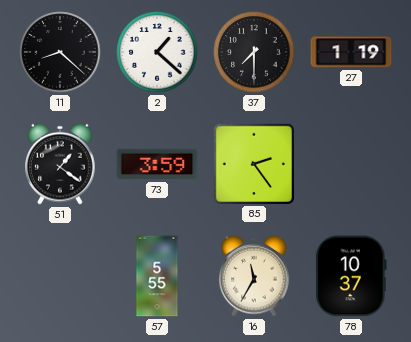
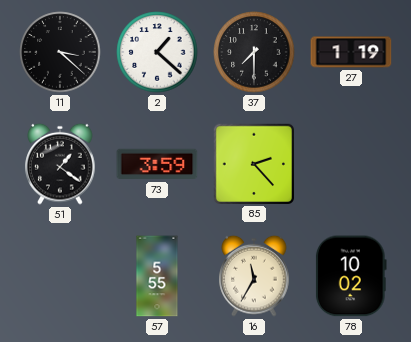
11: 8:22 -> 3:22 (60, 52)
85: 2:24 -> 2:23 (253, 163)
78: 10:37 -> 10:02 (351, 276)
